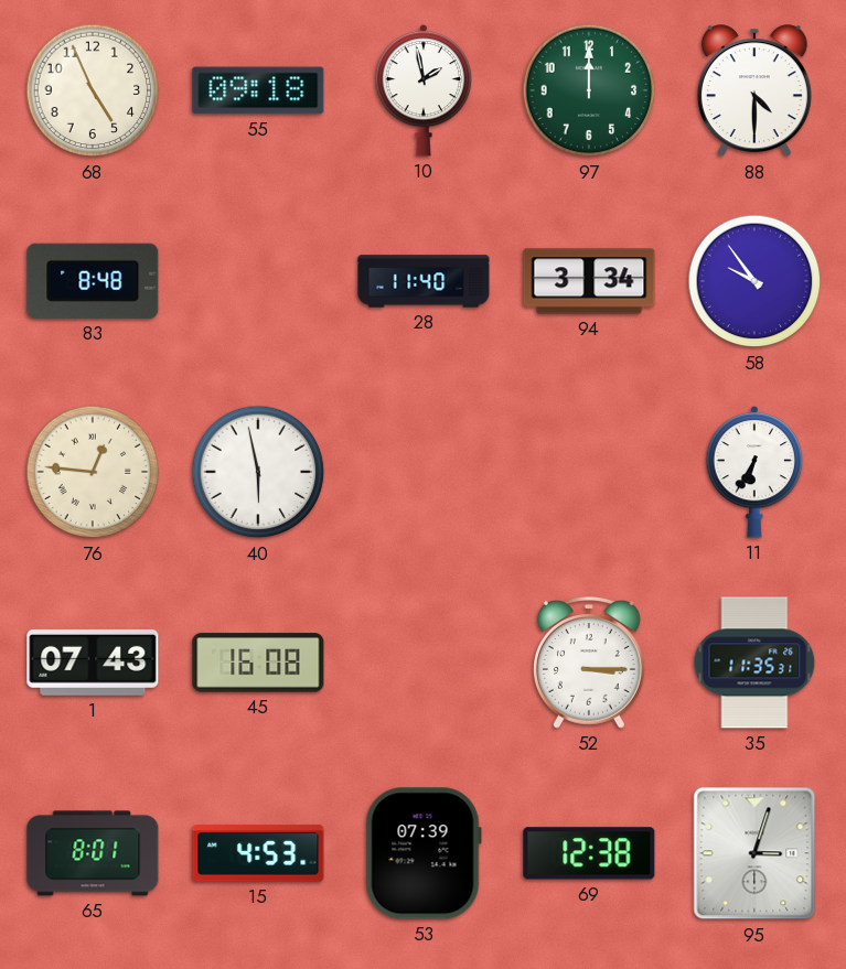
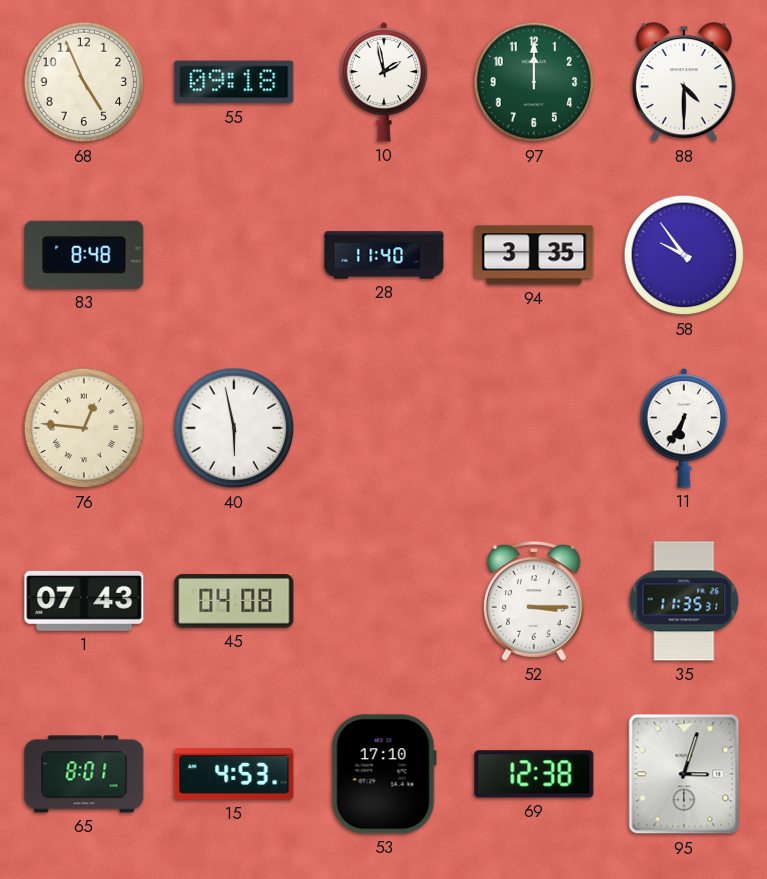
94: 3:34 -> 3:35 (534, 255)
45: 16:08 -> 04:08 (234, 601)
53: 07:39 -> 17:10 (384, 774)
